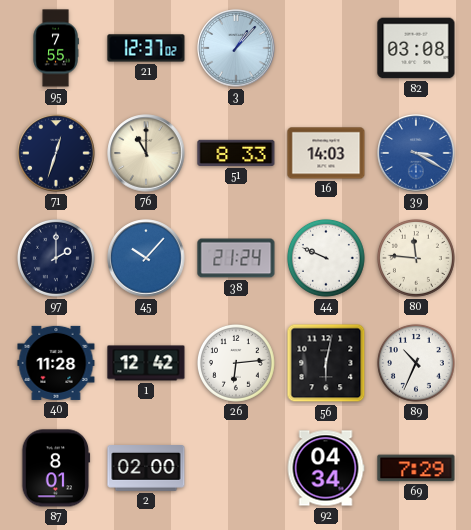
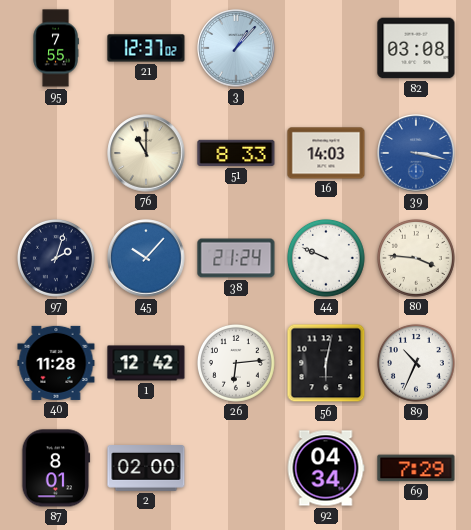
71: 12:33 -> none (56, 153)
39: 3:20 -> 3:17 (416, 153)
97: 2:00 -> 2:03 (56, 258)
80: 11:46 -> 3:46 (416, 258)
